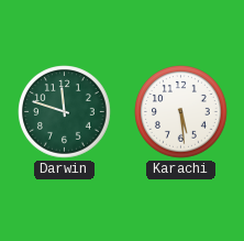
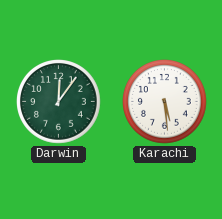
Darwin: 11:48 -> 12:06 (59, 102)
